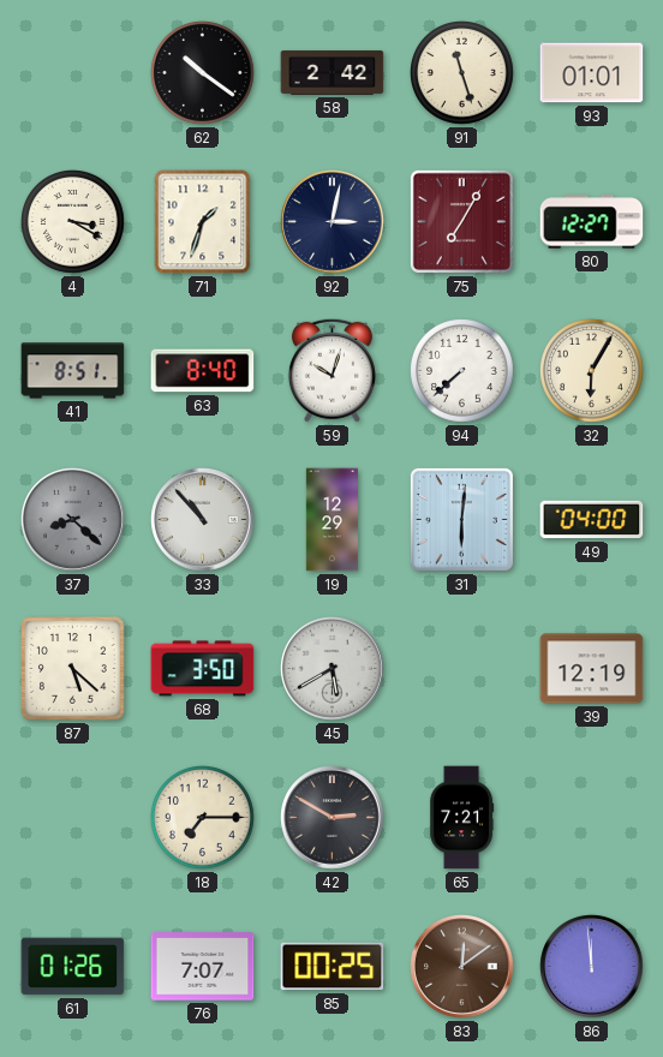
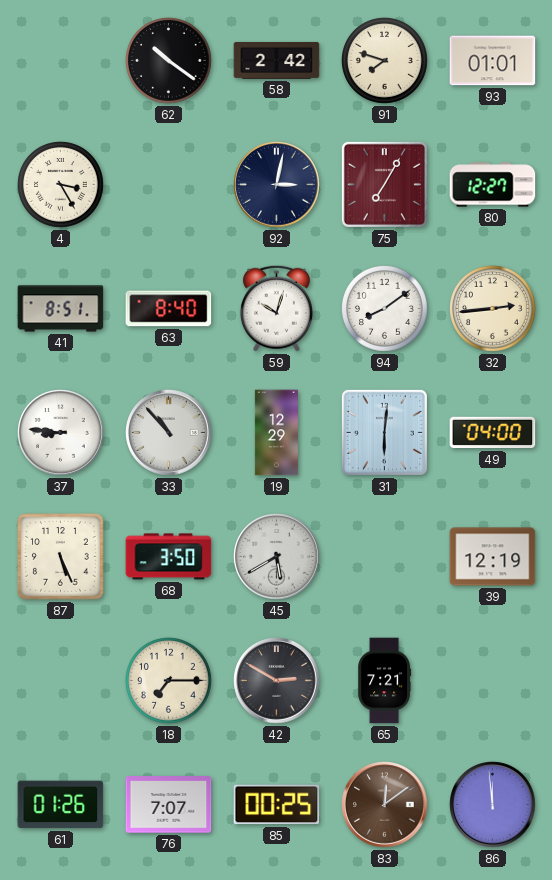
91: 11:27 -> 7:48 (385, 61)
4: 3:20 -> 3:25 (61, 185)
71: 1:33 -> none (203, 222)
94: 7:38 -> 8:09 (385, 309)
32: 6:05 -> 2:44 (493, 309)
37: 8:22 -> 8:46 (61, 433)
37 dial: grey -> white (61, 433)
87: 5:22 -> 5:26 (61, 557)
